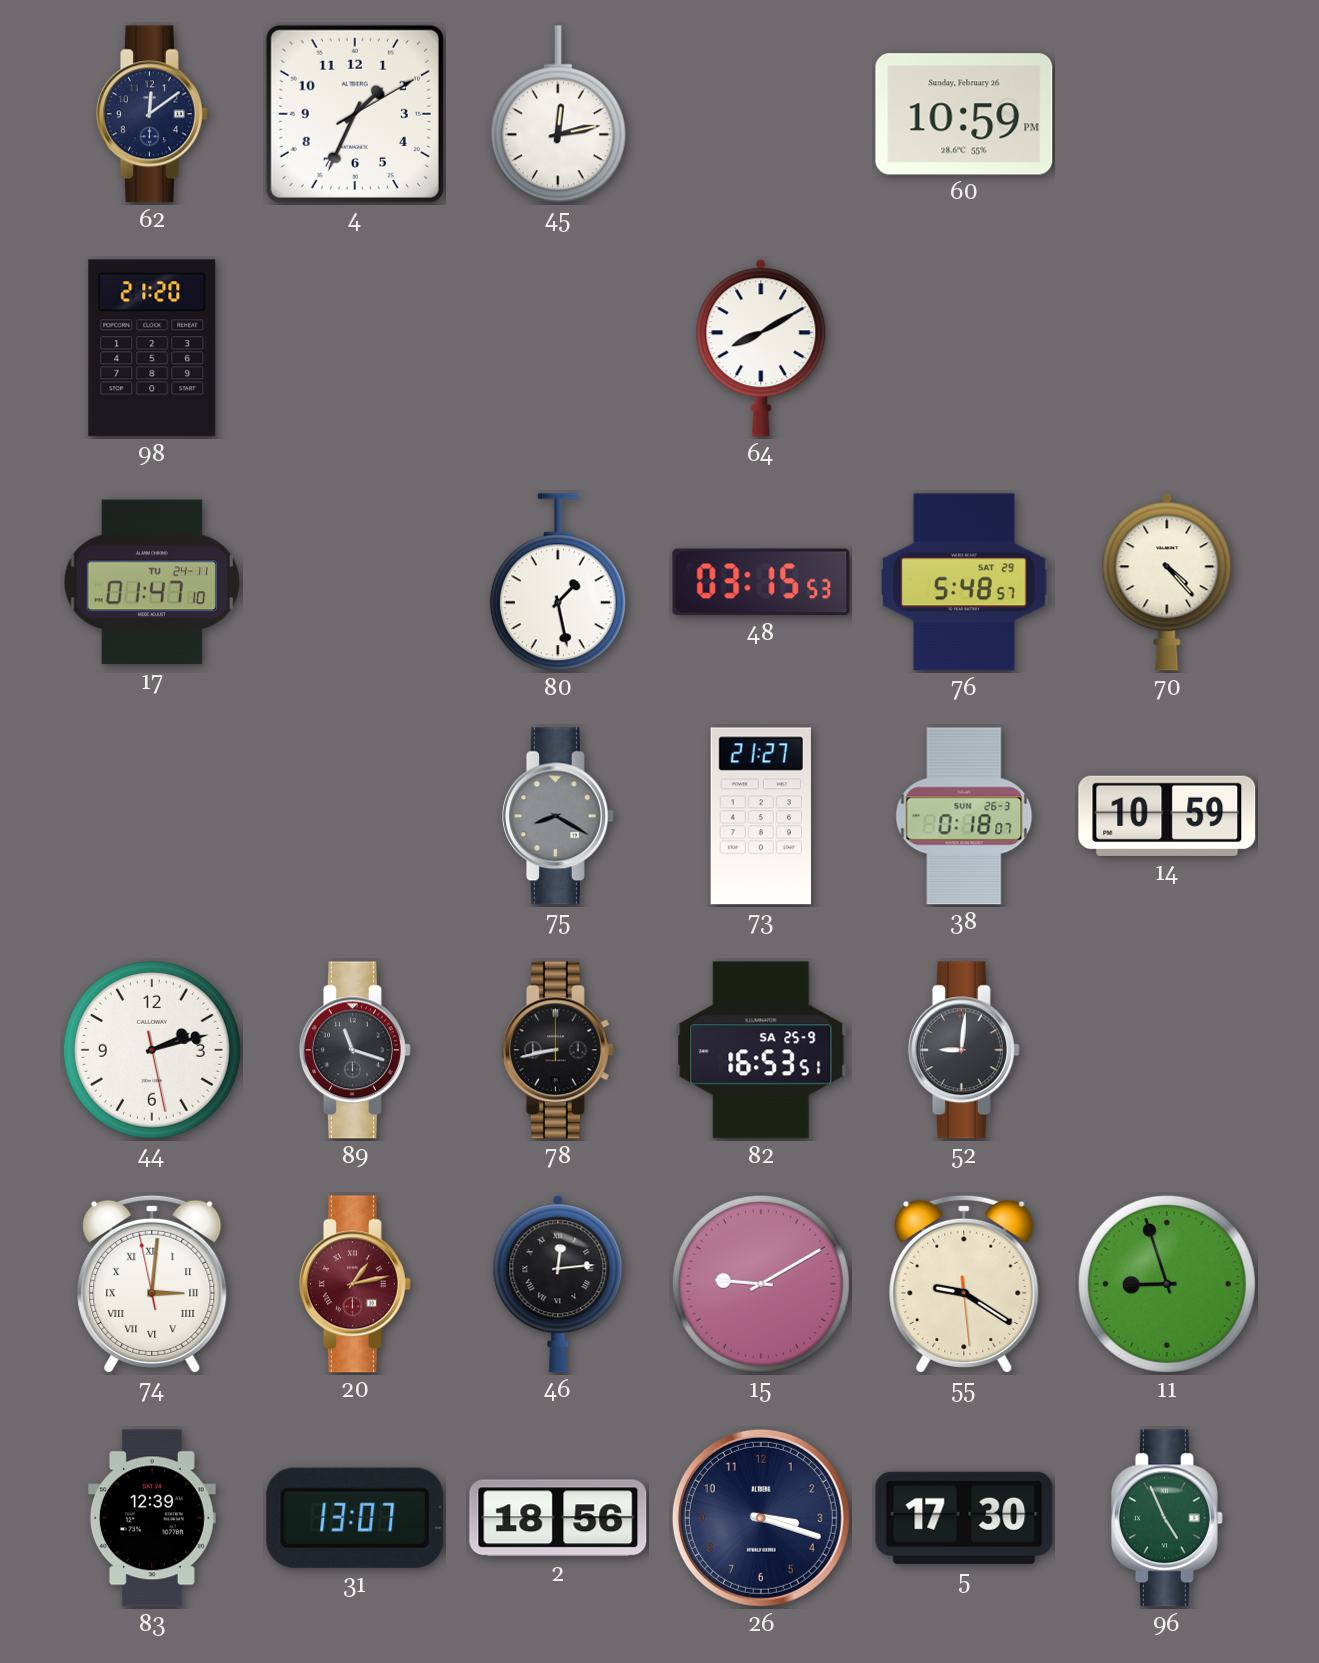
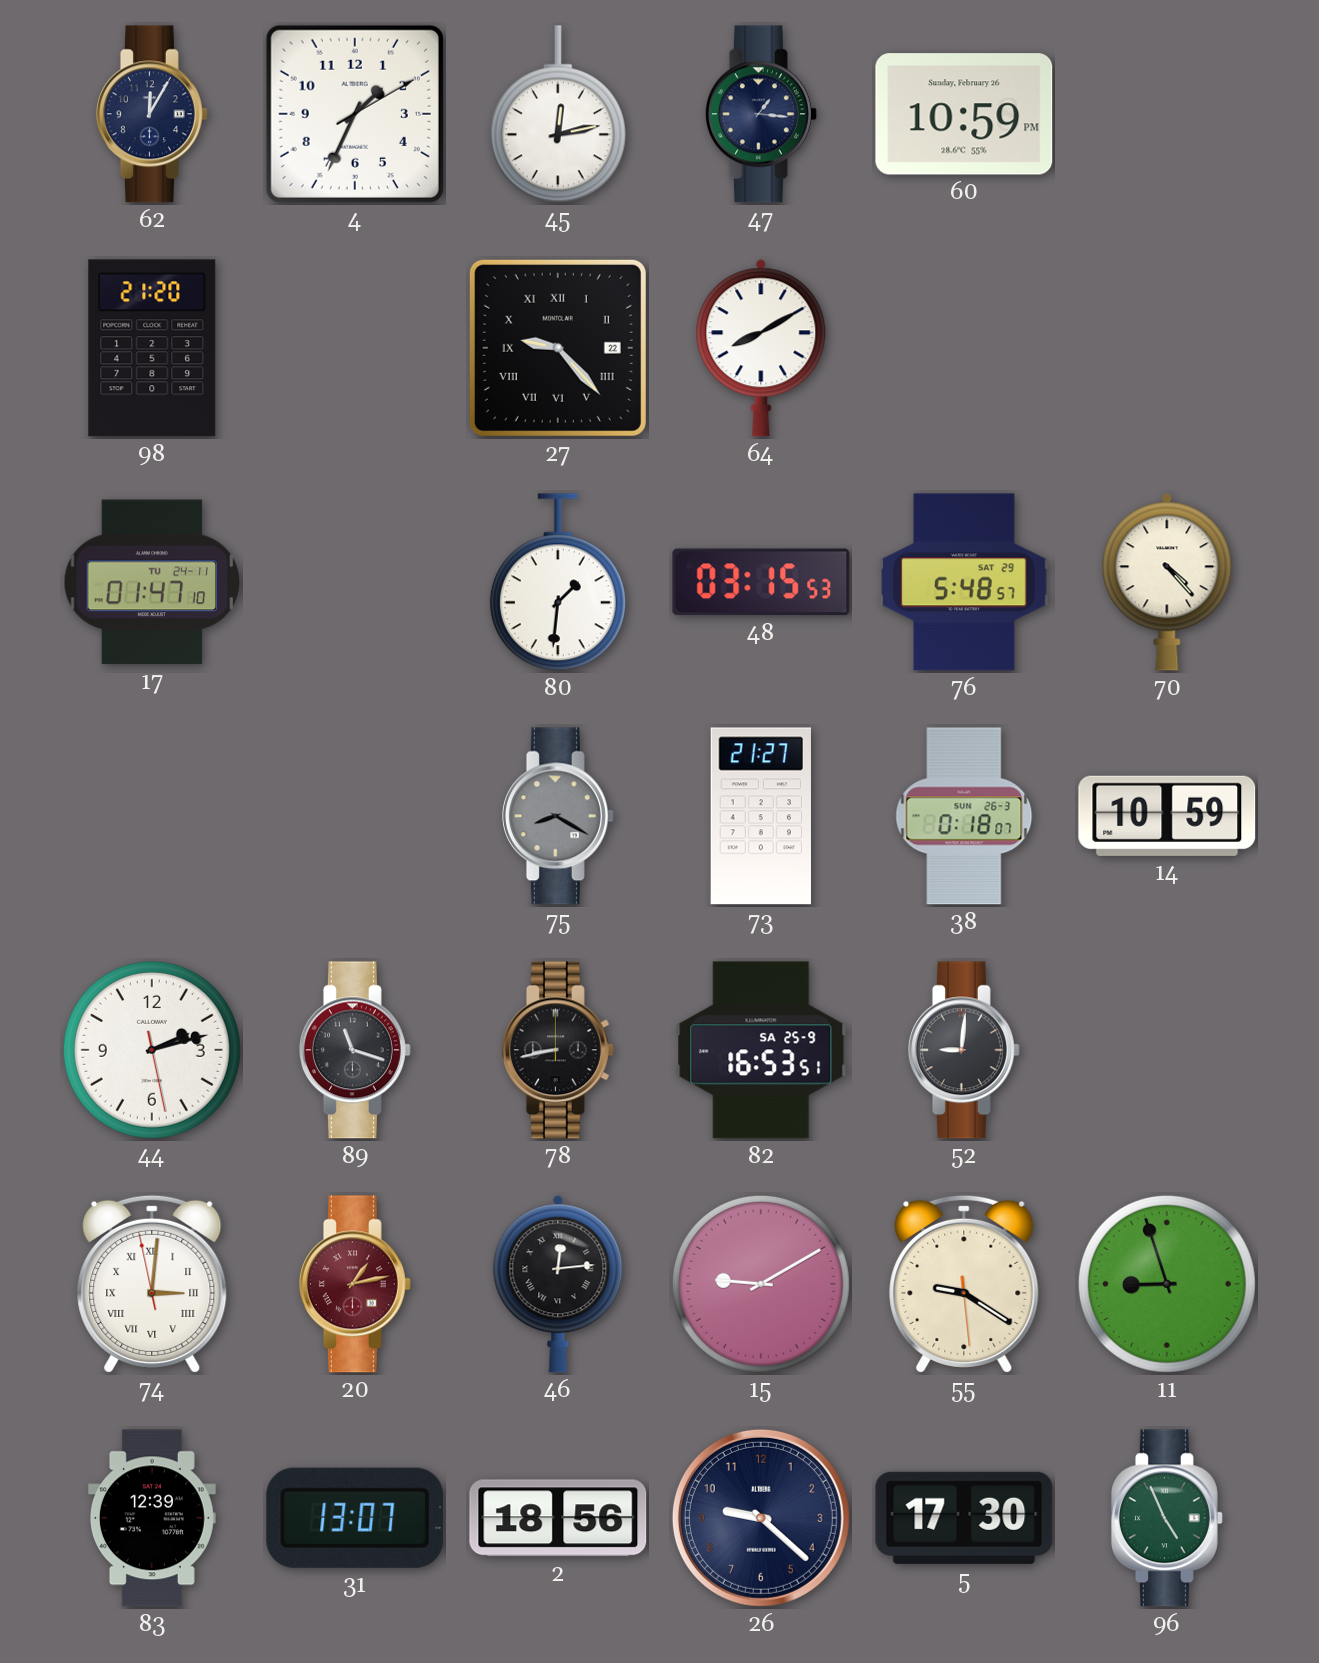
62: 12:09 -> 12:05 (152, 114)
47: none -> 1:16 (761, 114)
27: none -> 9:23 (558, 348)
80: 1:28 -> 1:31 (558, 582)
26: 3:18 -> 9:22 (761, 1518)
